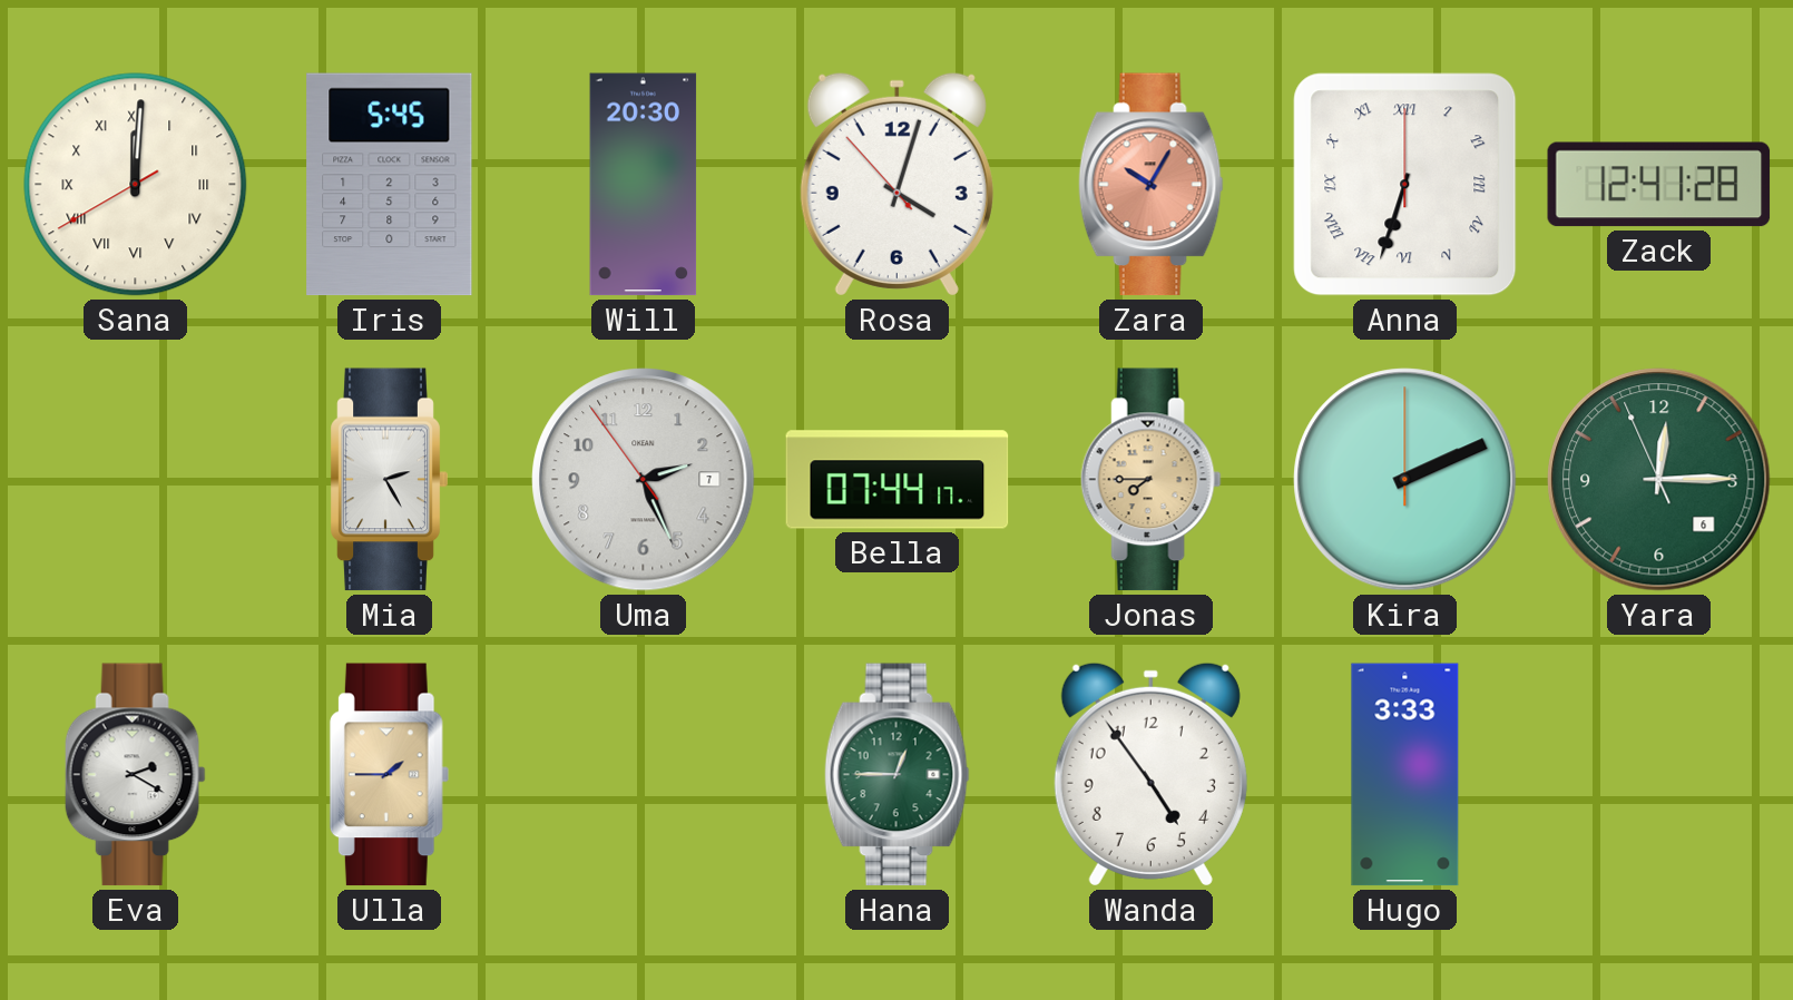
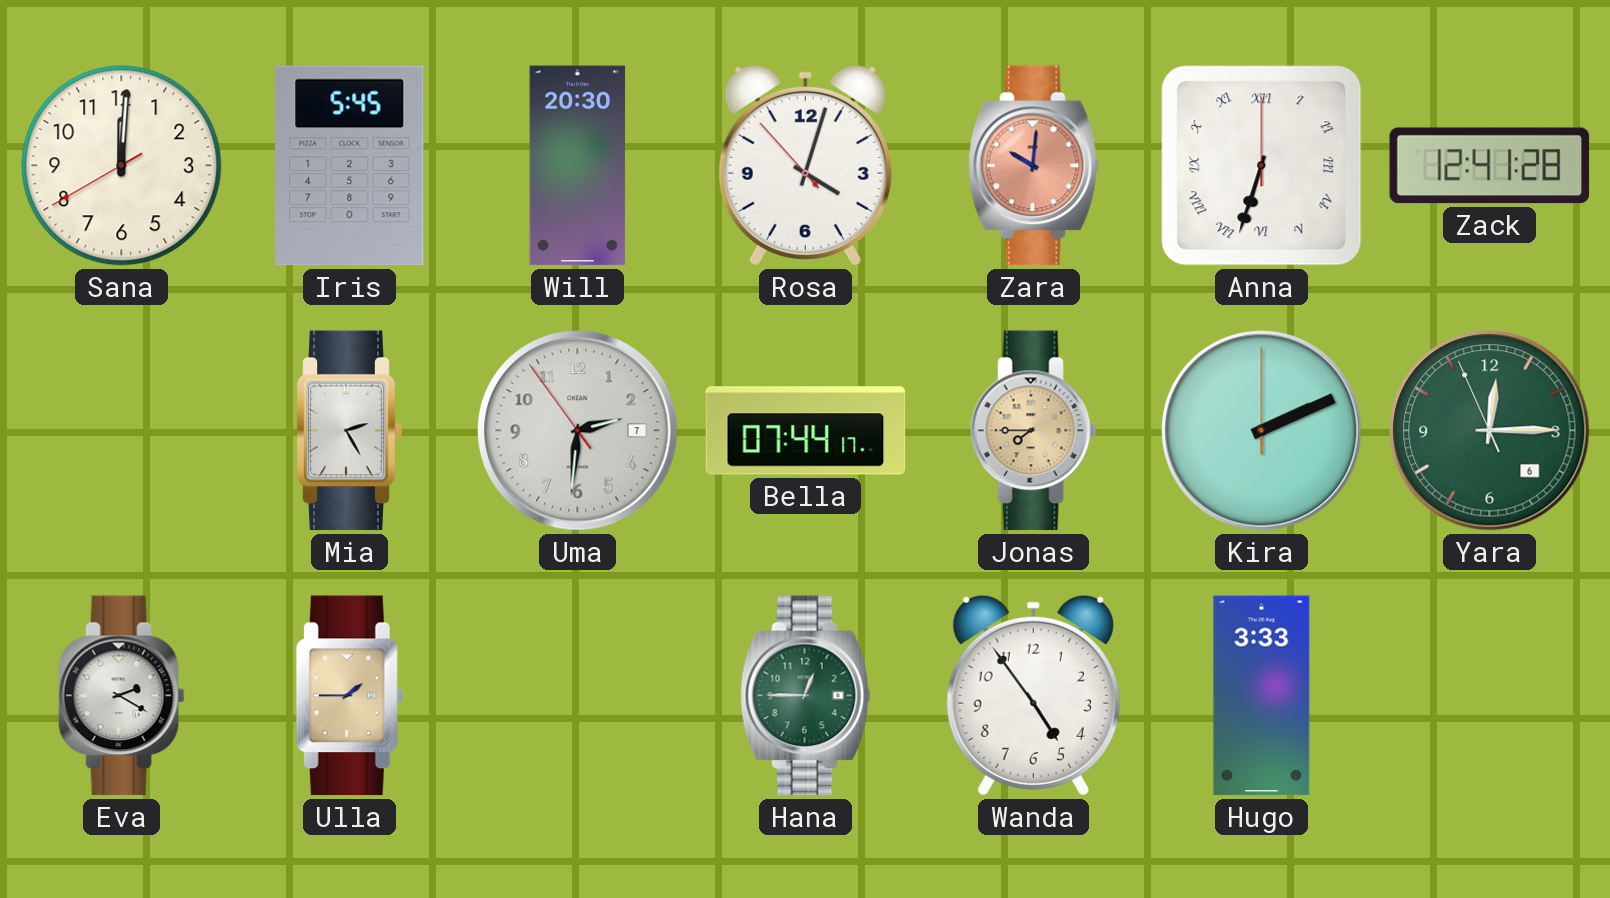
Sana numerals: Roman -> Arabic (122, 166)
Zara: 10:05 -> 10:01 (1033, 166)
Uma: 2:25 -> 2:30 (578, 431)
